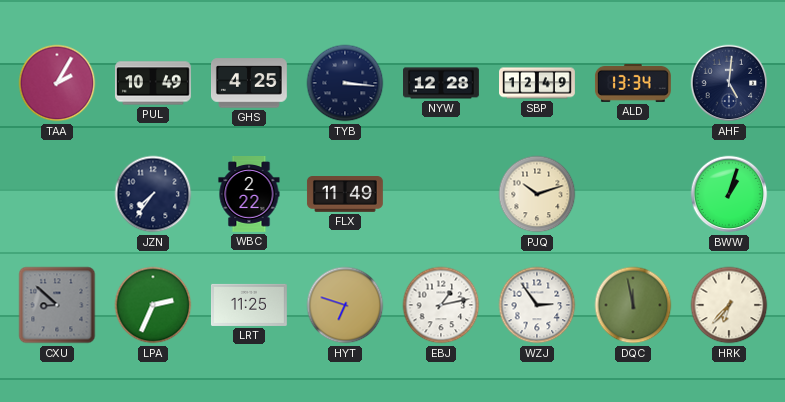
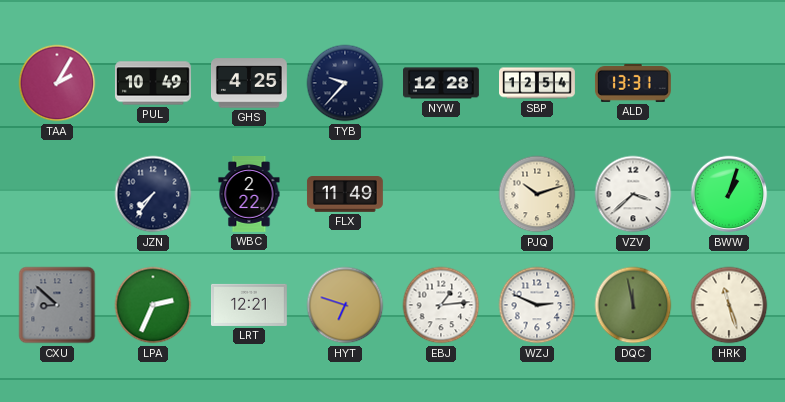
TYB: 3:16 -> 9:37 (345, 83)
SBP: 12:49 -> 12:54 (538, 83)
ALD: 13:34 -> 13:31 (633, 83)
AHF: 5:01 -> none (729, 83)
VZV: none -> 3:38 (633, 194)
LRT: 11:25 -> 12:21 (249, 305)
EBJ: 1:13 -> 1:14 (441, 305)
WZJ: 2:54 -> 2:49 (537, 305)
HRK: 6:37 -> 11:27 (729, 305)
